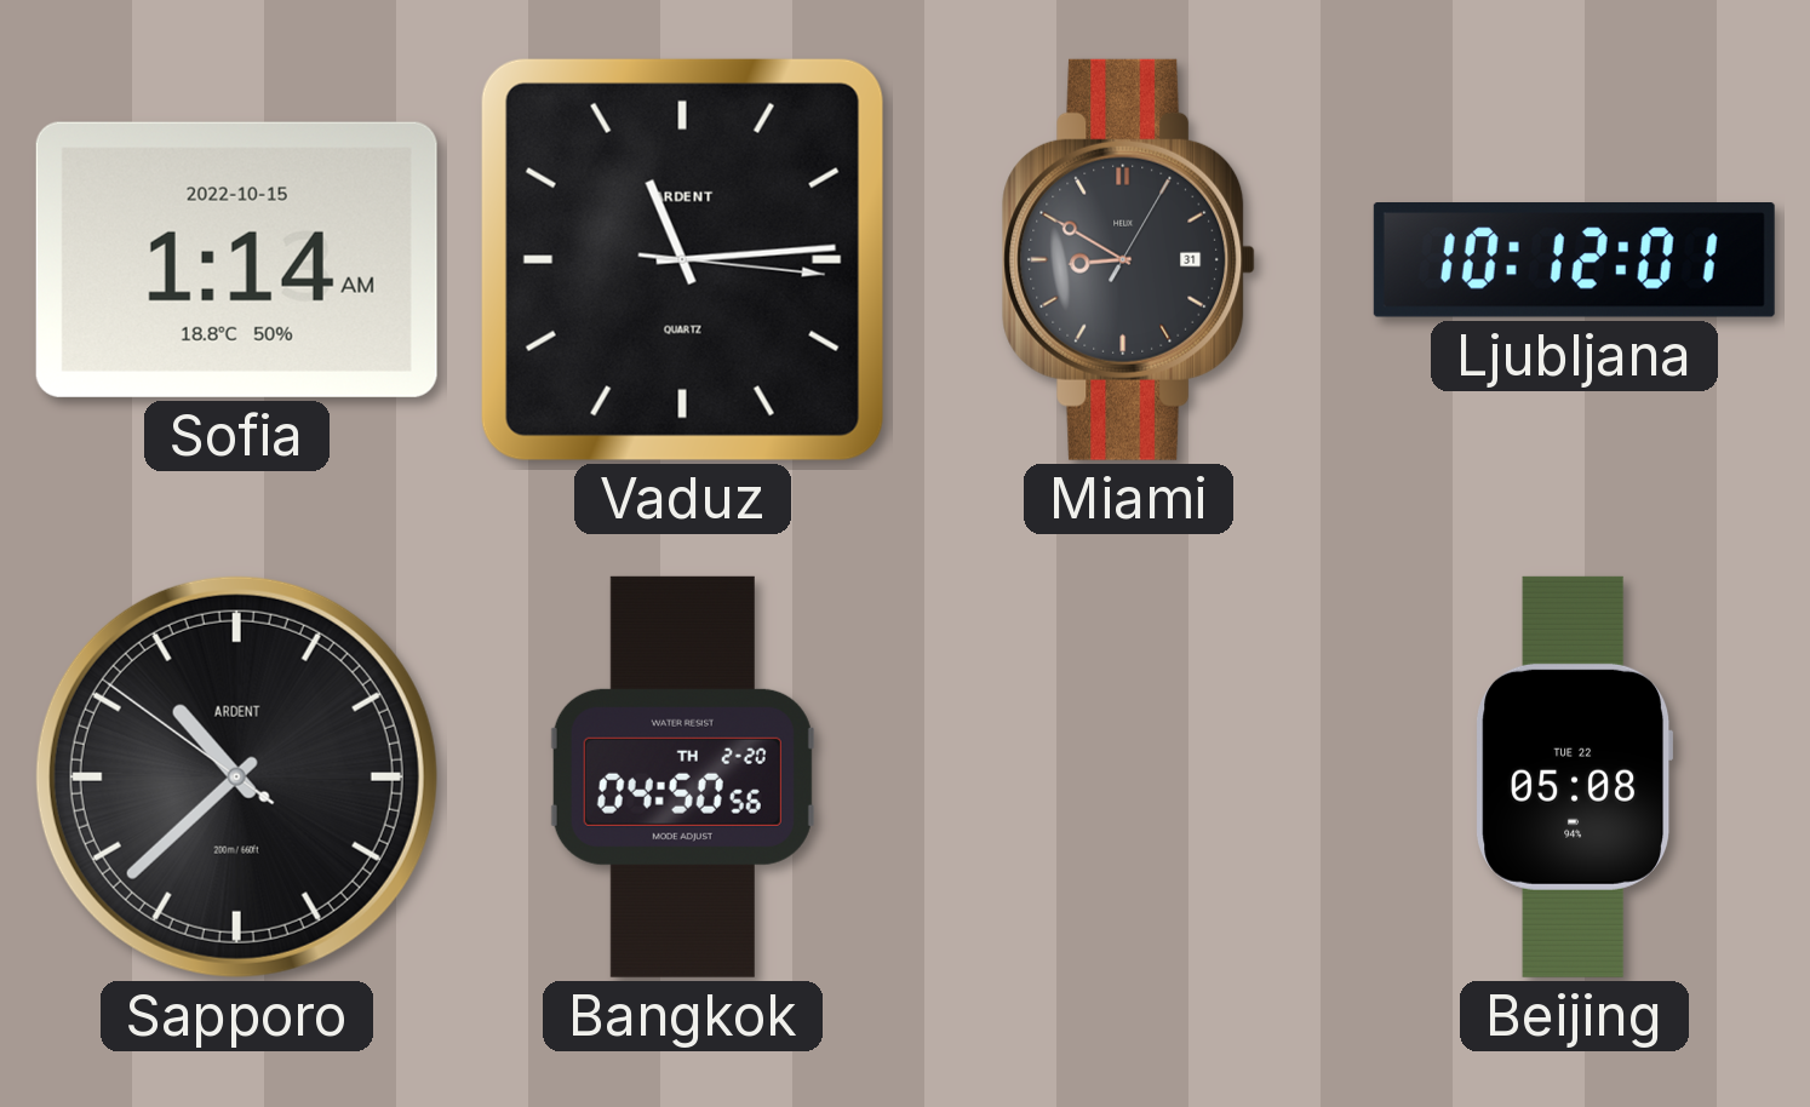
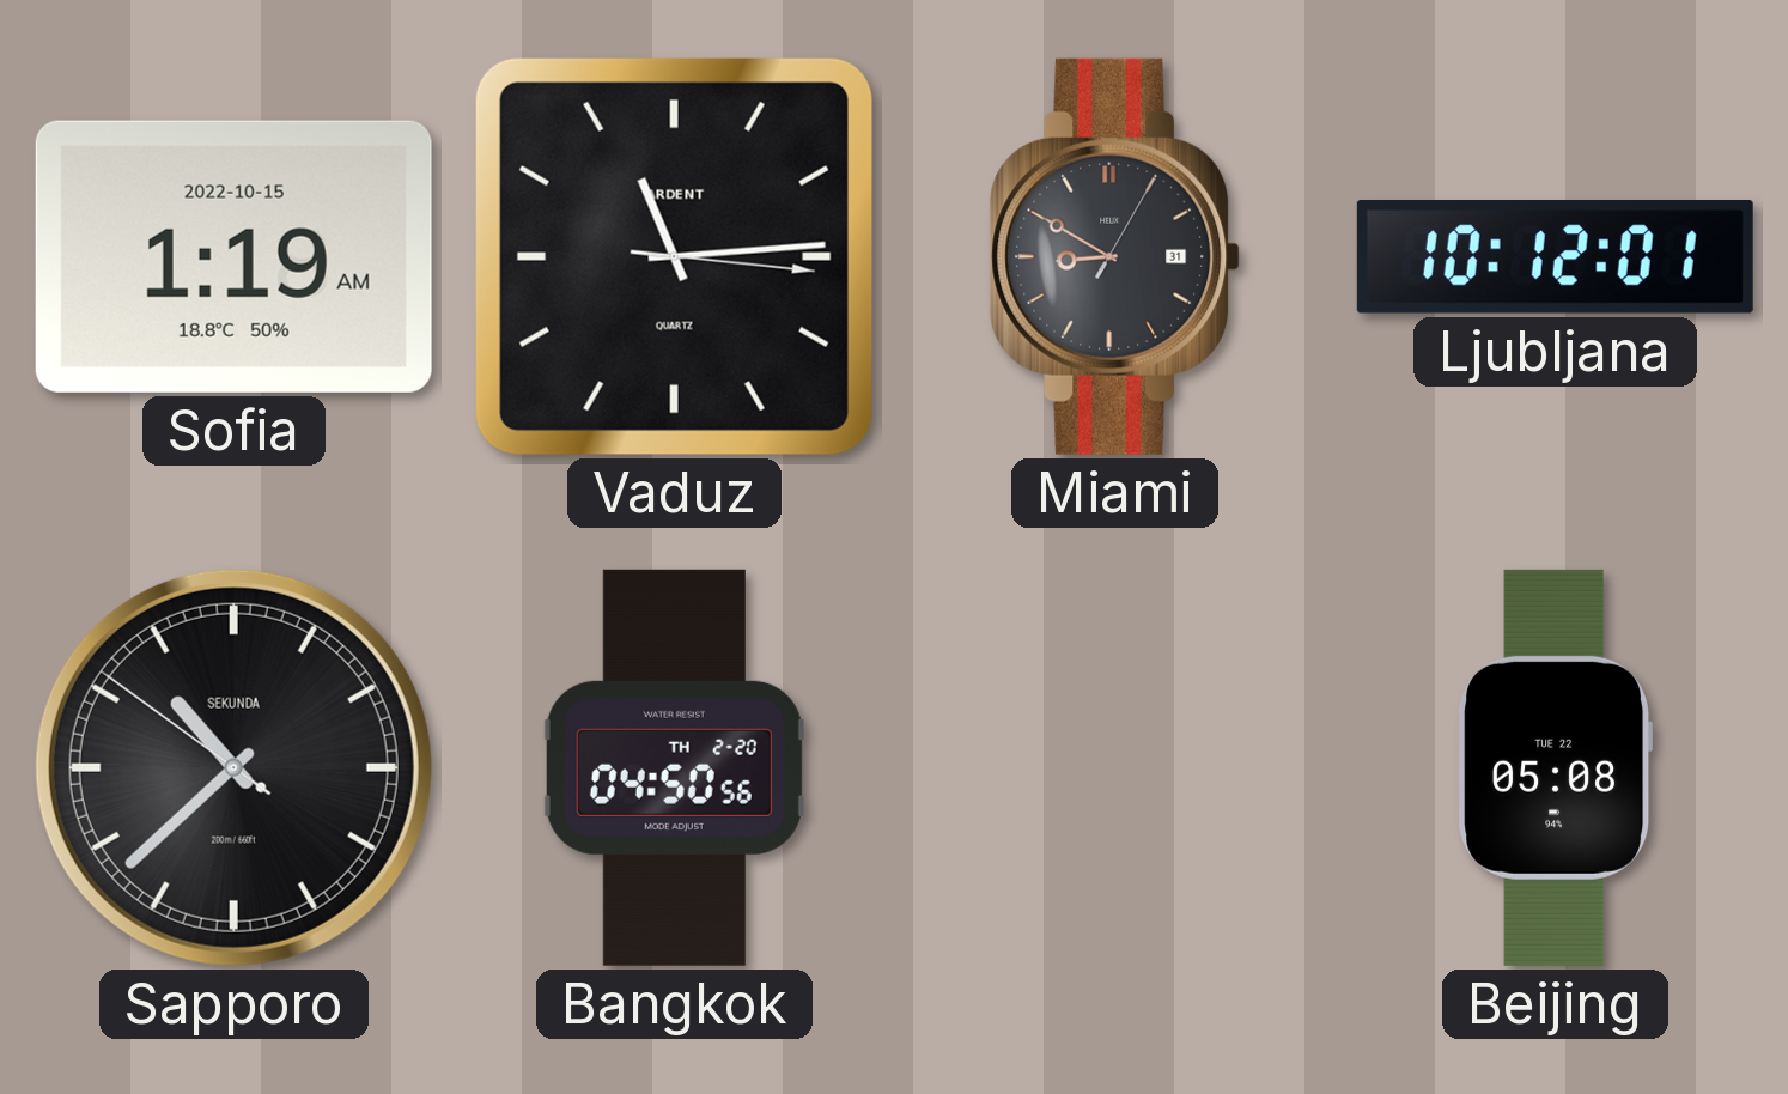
Sofia: 1:14 -> 1:19 (233, 256)
Sapporo brand: ARDENT -> SEKUNDA (233, 767)
